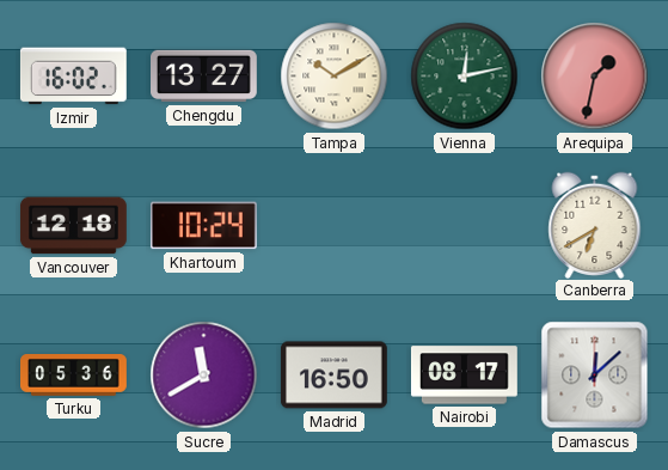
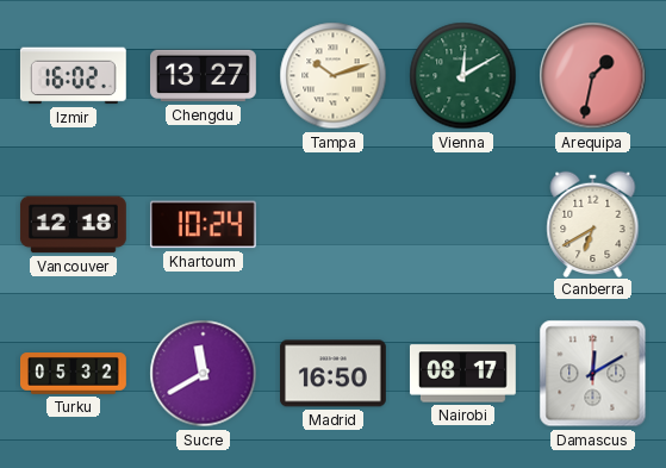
Tampa: 10:10 -> 10:12 (334, 76)
Vienna: 12:13 -> 12:10 (463, 76)
Turku: 05:36 -> 05:32 (74, 374)
Damascus: 12:08 -> 12:10 (593, 374)
